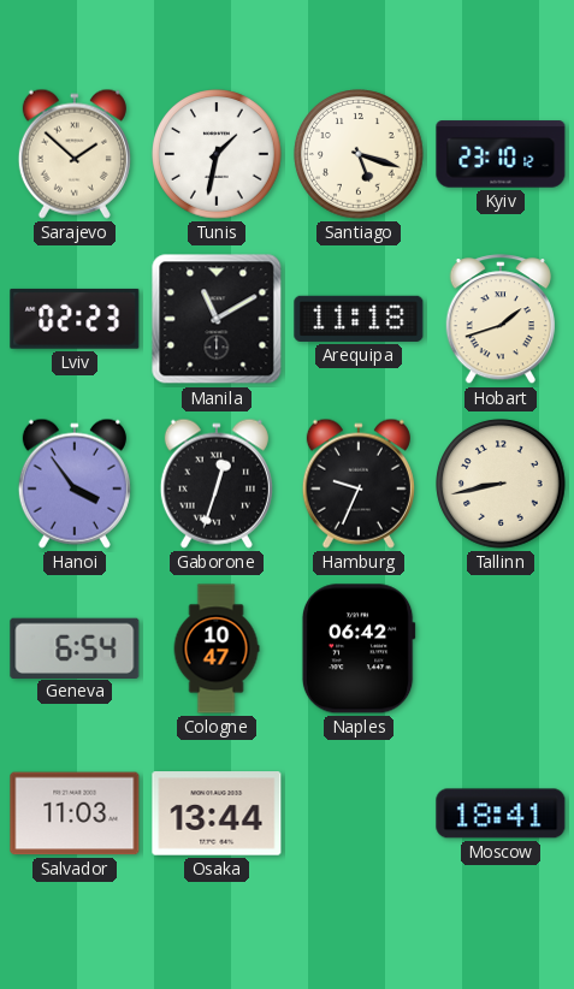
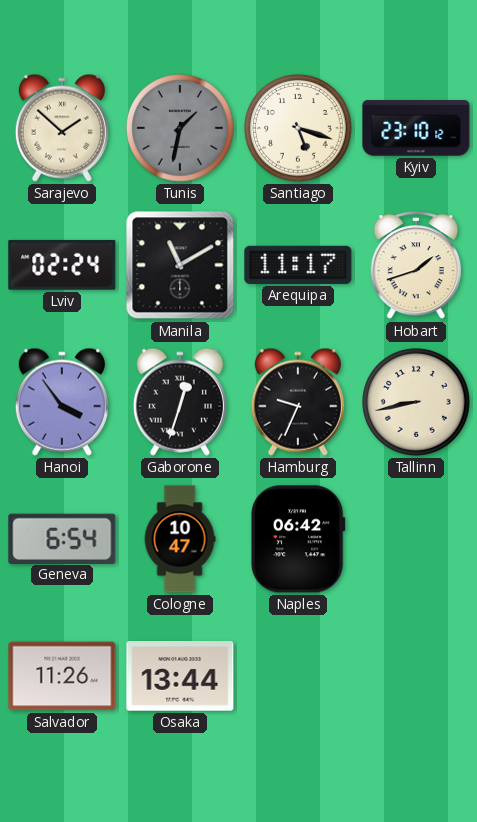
Tunis dial: white -> grey (180, 128)
Lviv: 02:23 -> 02:24 (62, 265)
Arequipa: 11:18 -> 11:17 (298, 265)
Salvador: 11:03 -> 11:26 (62, 676)
Moscow: 18:41 -> none (501, 813)
